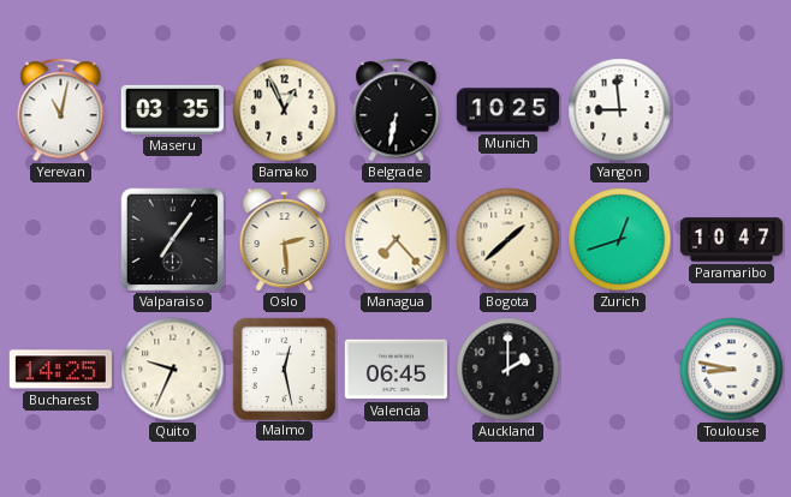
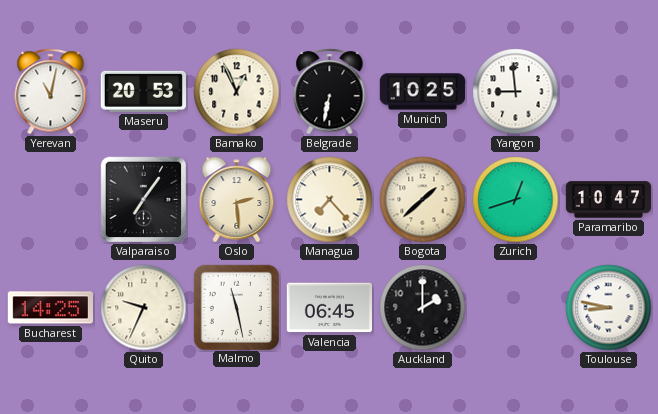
Maseru: 03:35 -> 20:53 (143, 91)
Malmo: 12:28 -> 11:28 (236, 307)
